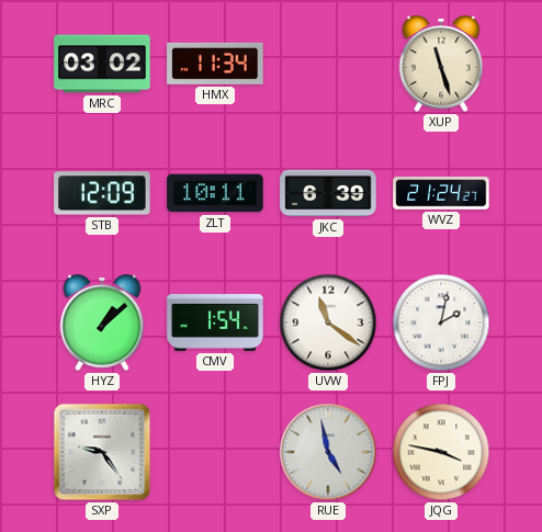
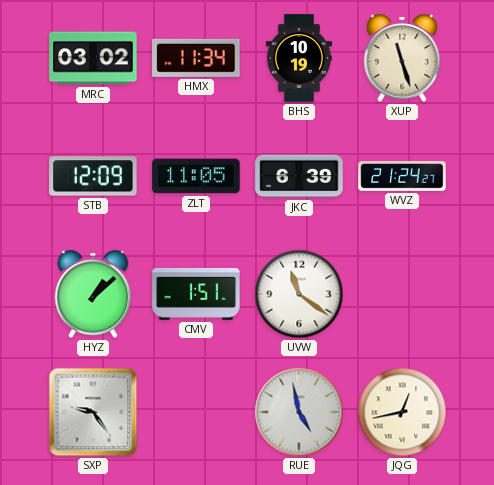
BHS: none -> 10:19 (299, 58)
ZLT: 10:11 -> 11:05 (196, 176)
CMV: 1:54 -> 1:51 (196, 294)
FPJ: 2:02 -> none (441, 322)
JQG: 3:47 -> 12:43 (402, 412)
